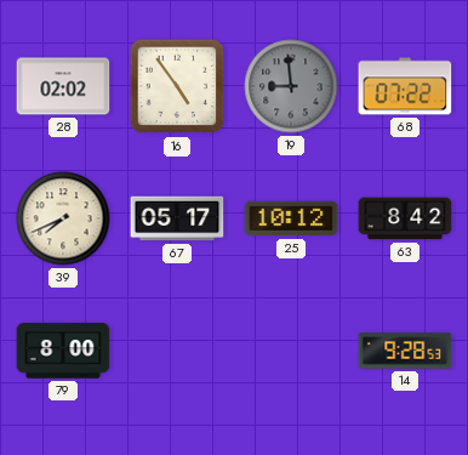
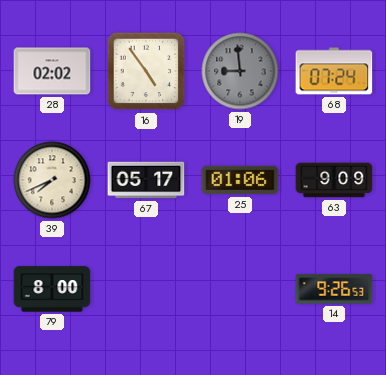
68: 07:22 -> 07:24 (334, 71)
25: 10:12 -> 01:06 (240, 180)
63: 8:42 -> 9:09 (334, 180)
14: 9:28 -> 9:26 (334, 289)
